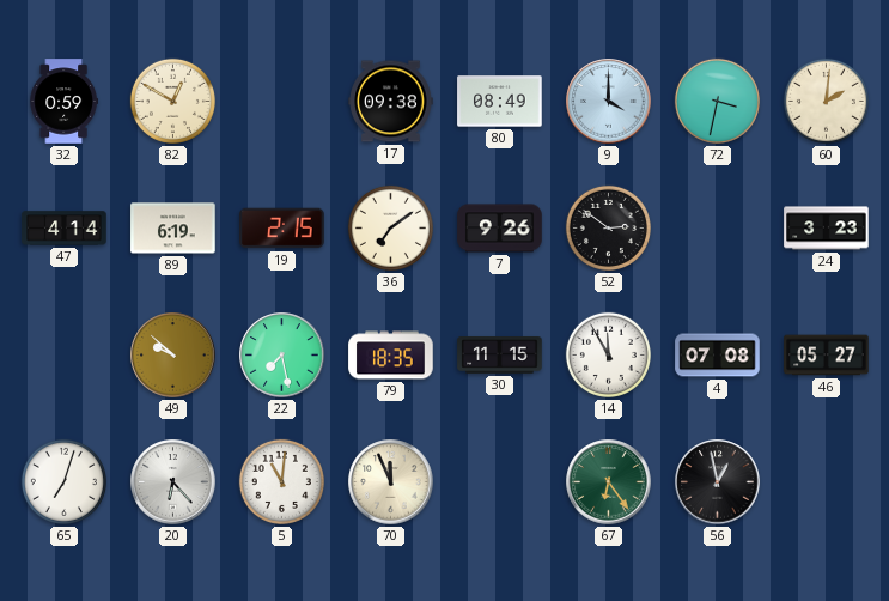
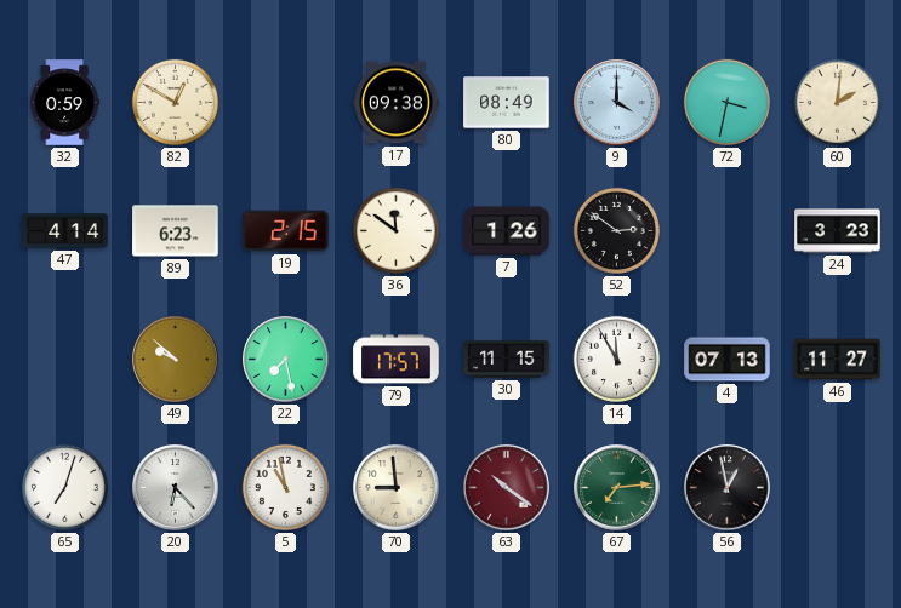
89: 6:19 -> 6:23 (176, 231)
36: 7:09 -> 11:51 (395, 230)
7: 9:26 -> 1:26 (507, 231)
79: 18:35 -> 17:57 (397, 360)
4: 07:08 -> 07:13 (728, 360)
46: 05:27 -> 11:27 (838, 360)
5: 11:01 -> 10:58 (285, 487)
70: 11:56 -> 8:59 (397, 488)
63: none -> 10:21 (507, 488)
67: 6:24 -> 7:14 (617, 488)
